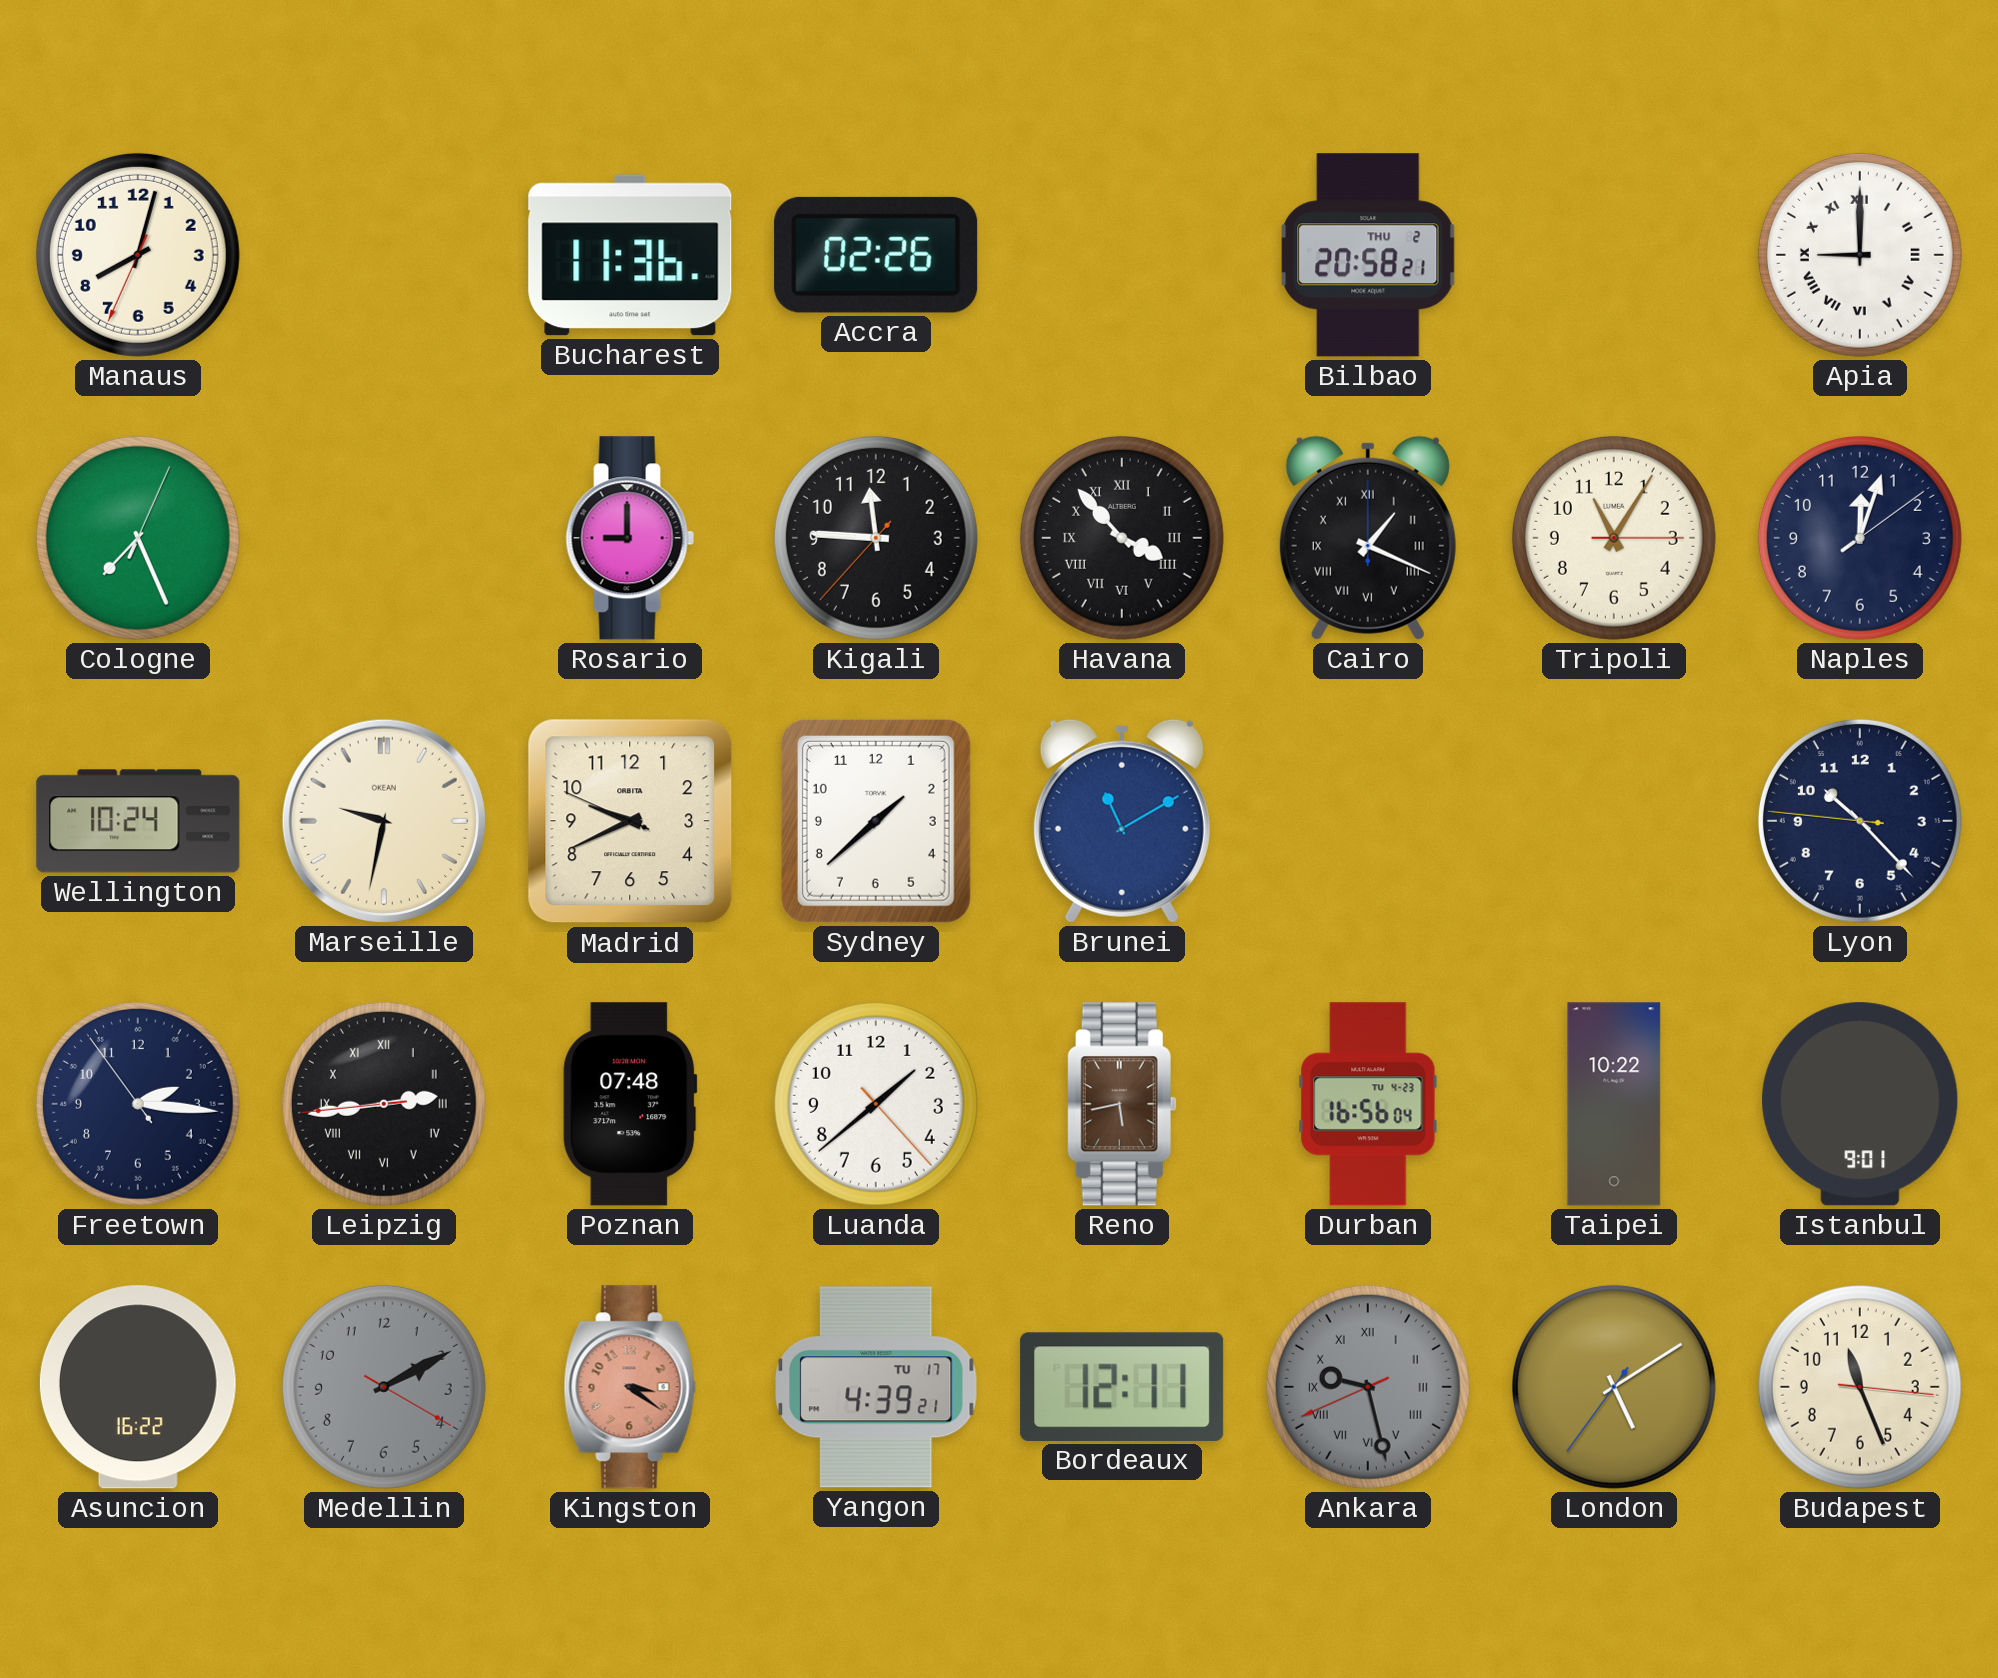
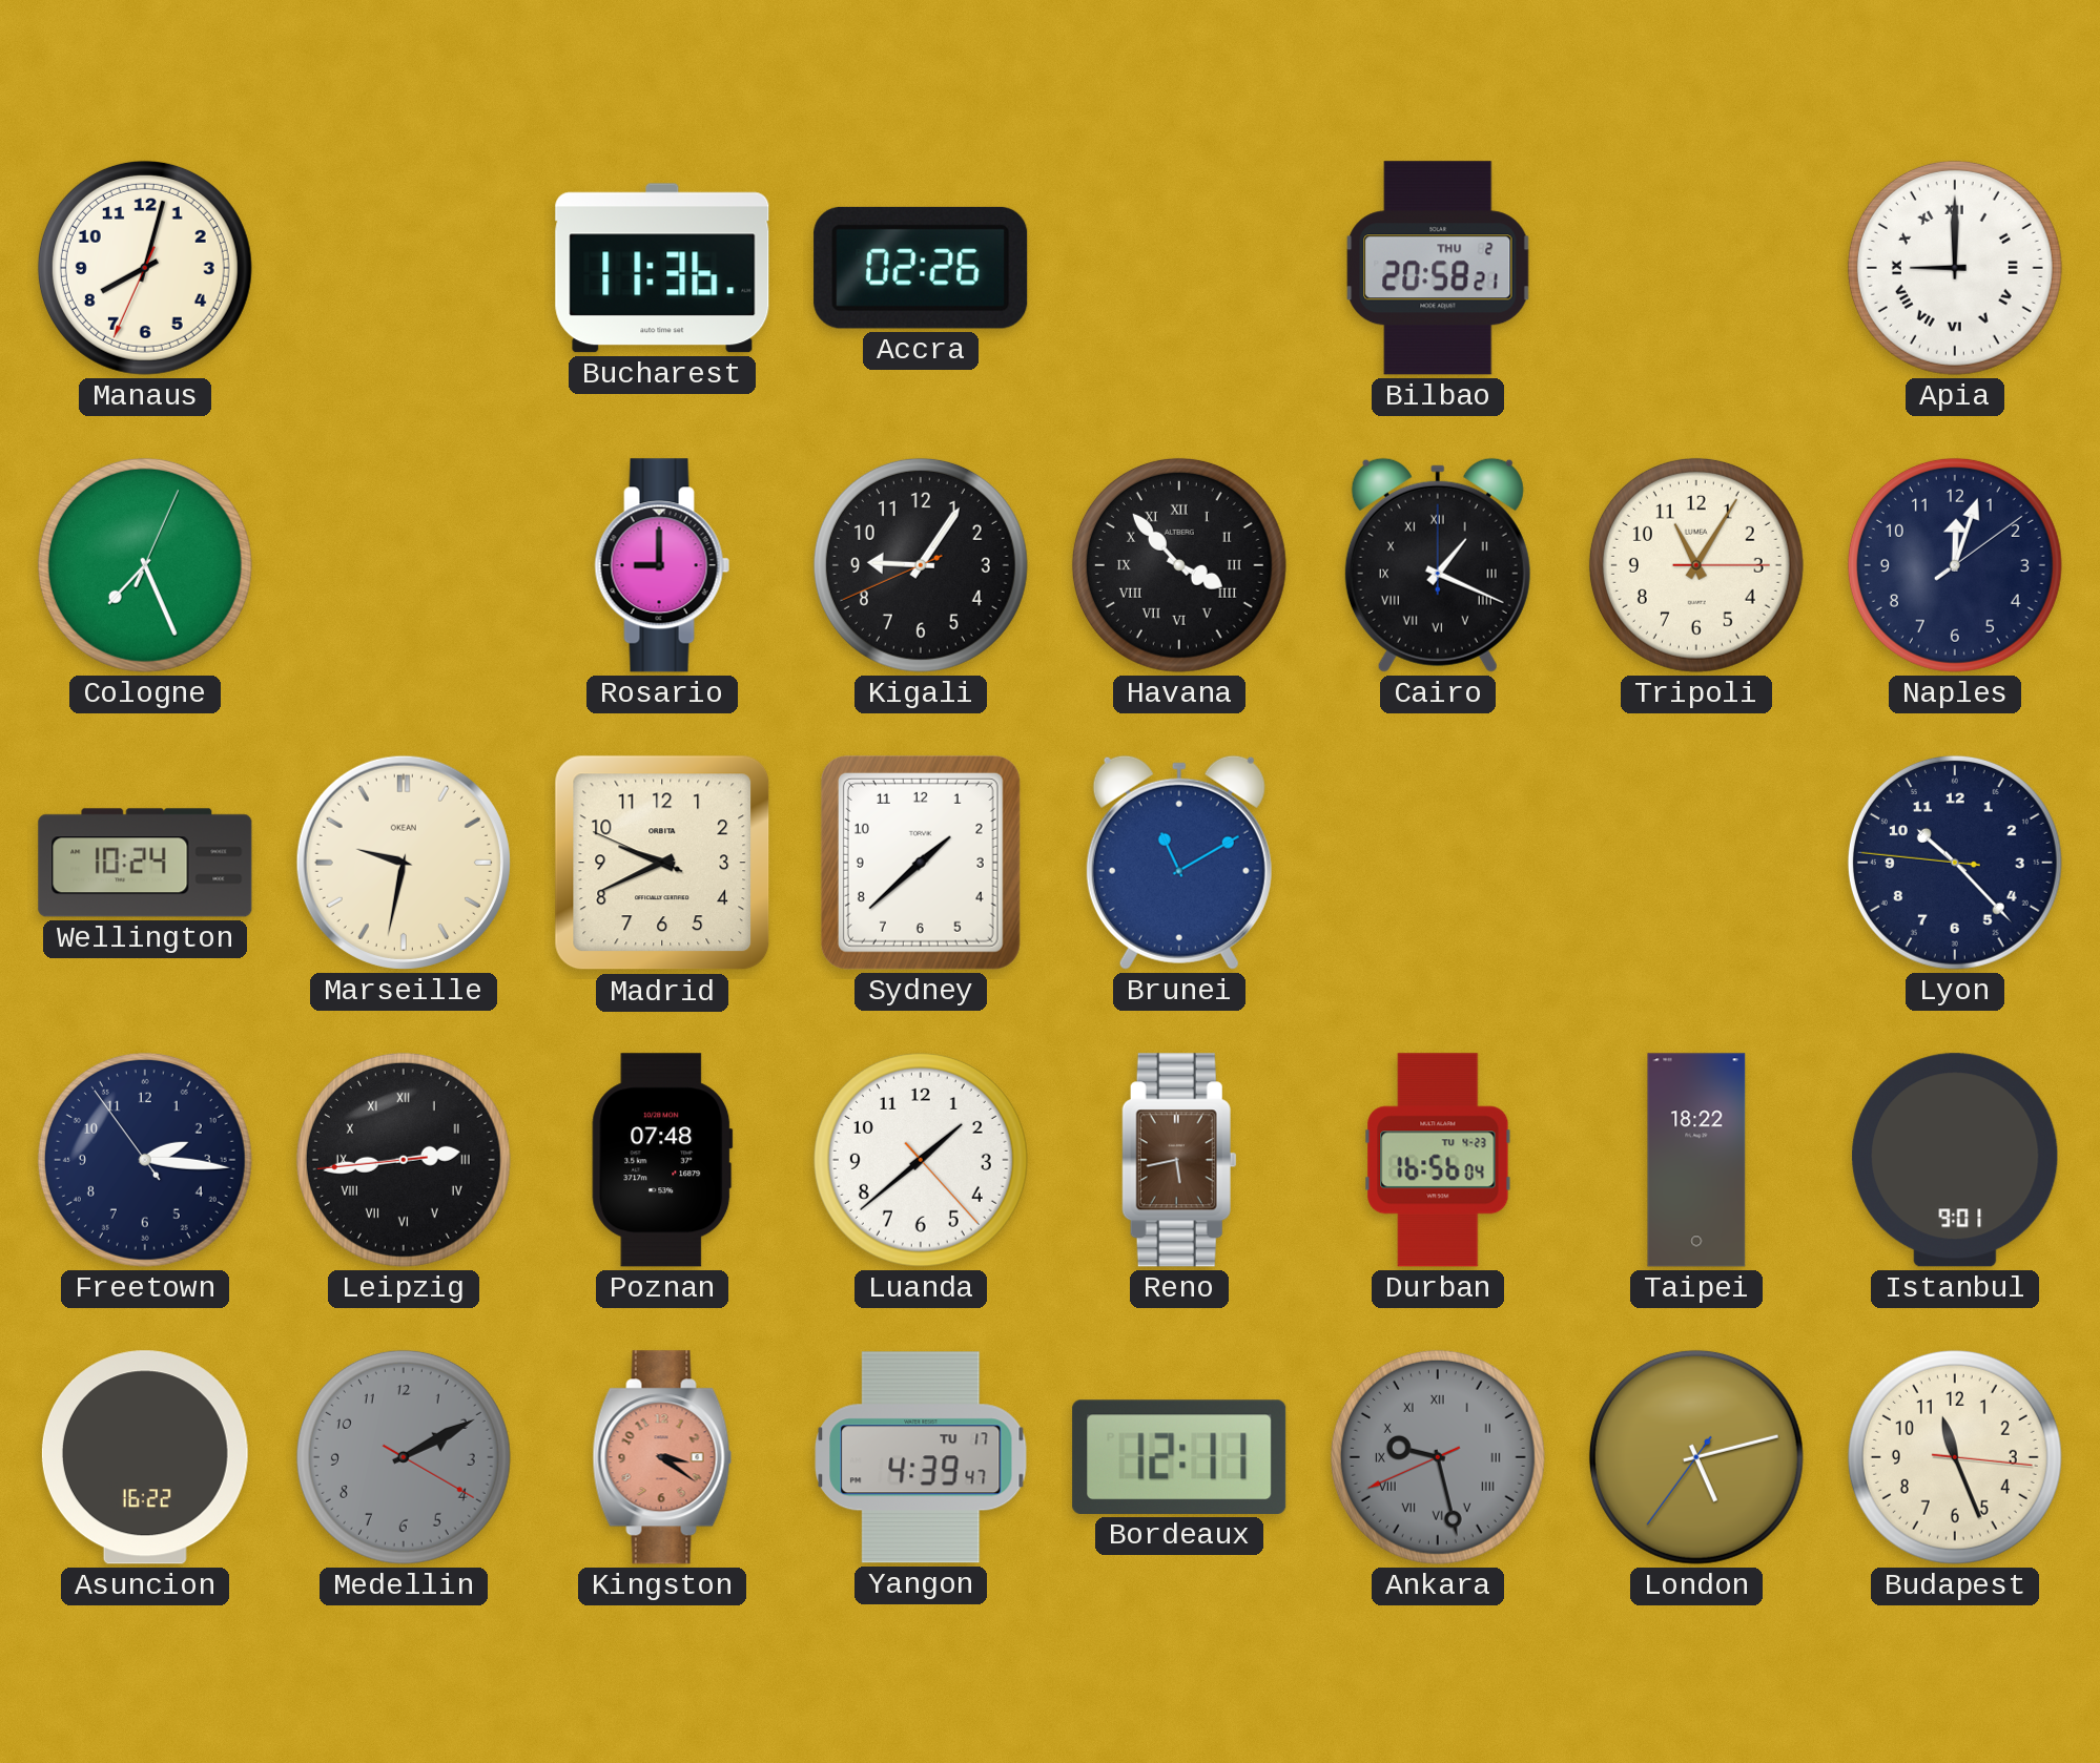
Kigali: 11:45 -> 9:05 (921, 565)
Taipei: 10:22 -> 18:22 (1696, 1160)
Yangon: 4:39:21 -> 4:39:47 (921, 1457)
London: 5:09 -> 5:12 (1696, 1457)
